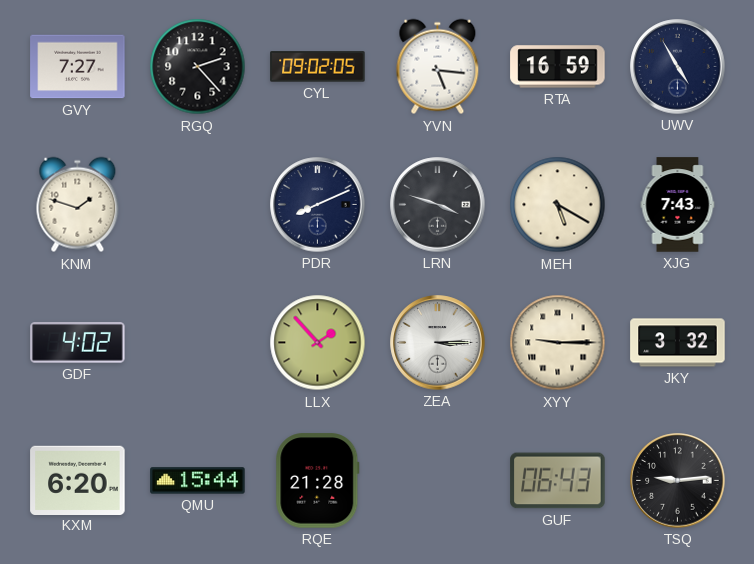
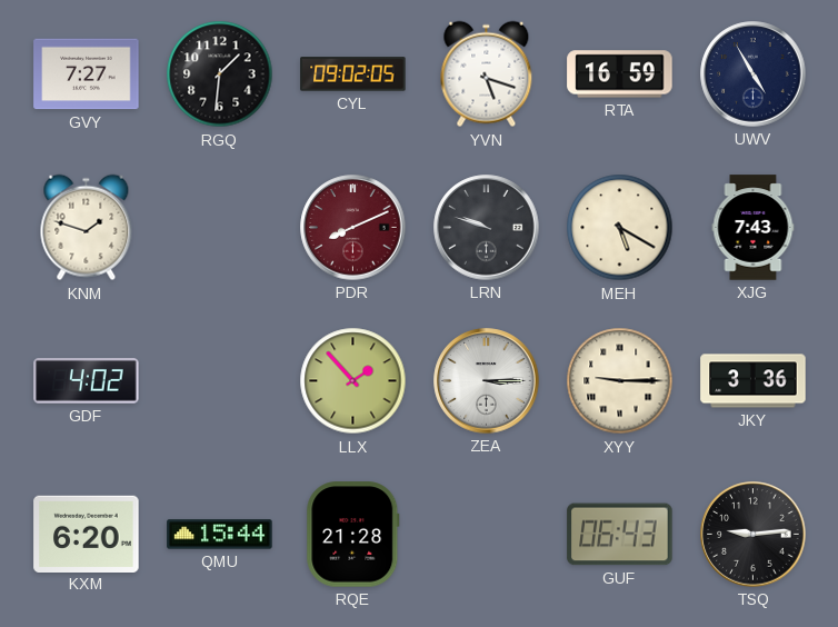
RGQ: 2:23 -> 1:31 (220, 74)
YVN: 5:16 -> 5:18 (487, 74)
PDR dial: navy -> burgundy (353, 228)
LRN: 3:48 -> 9:48 (487, 228)
JKY: 3:32 -> 3:36 (754, 381)
